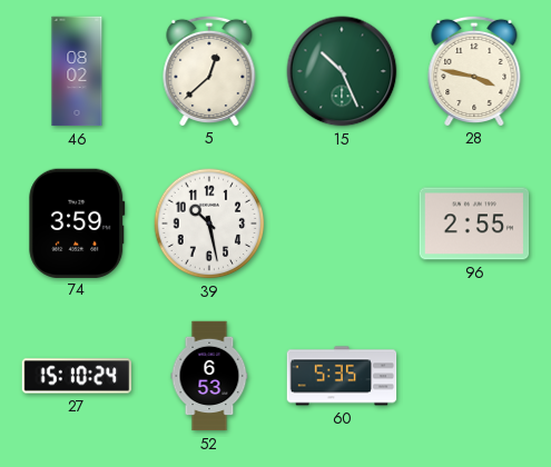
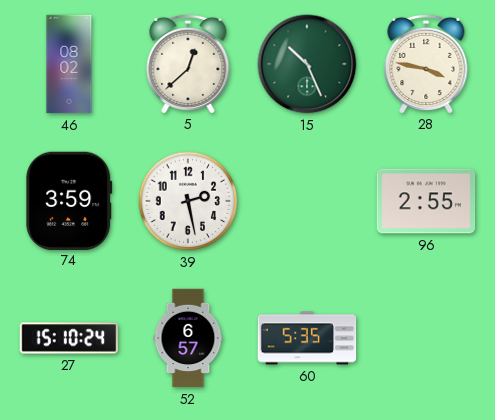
39: 10:28 -> 2:28 (188, 201)
52: 6:53 -> 6:57 (188, 338)
